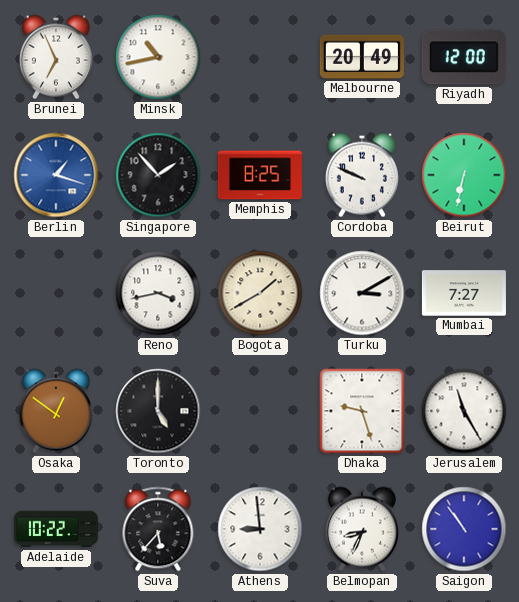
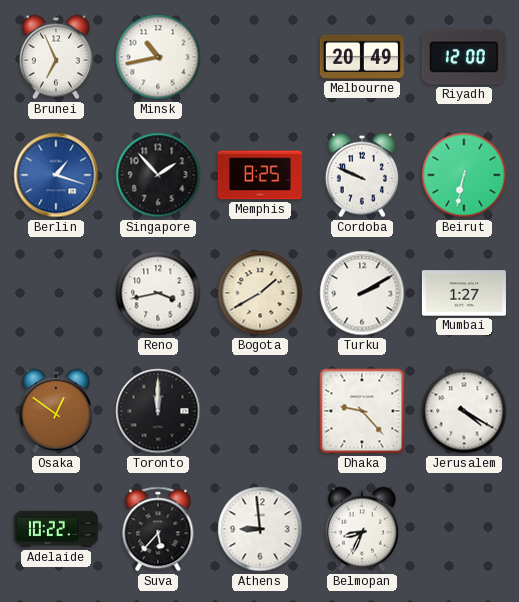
Turku: 3:10 -> 2:10 (362, 293)
Mumbai: 7:27 -> 1:27 (464, 293)
Toronto: 5:00 -> 12:00 (158, 411)
Dhaka: 9:27 -> 9:23 (362, 411)
Jerusalem: 11:25 -> 4:20 (464, 411)
Saigon: 10:54 -> none (464, 529)
